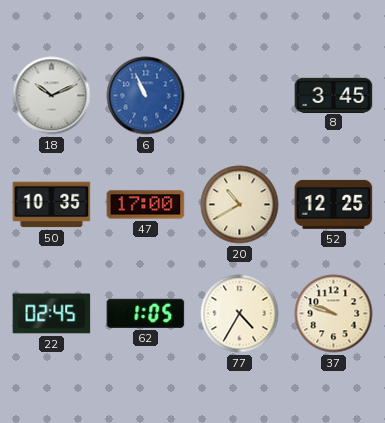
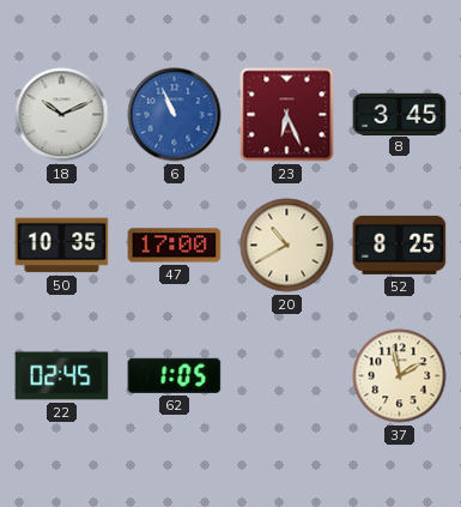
23: none -> 6:26 (287, 115)
52: 12:25 -> 8:25 (400, 245)
77: 4:35 -> none (240, 314)
37: 9:48 -> 1:58 (400, 376)
